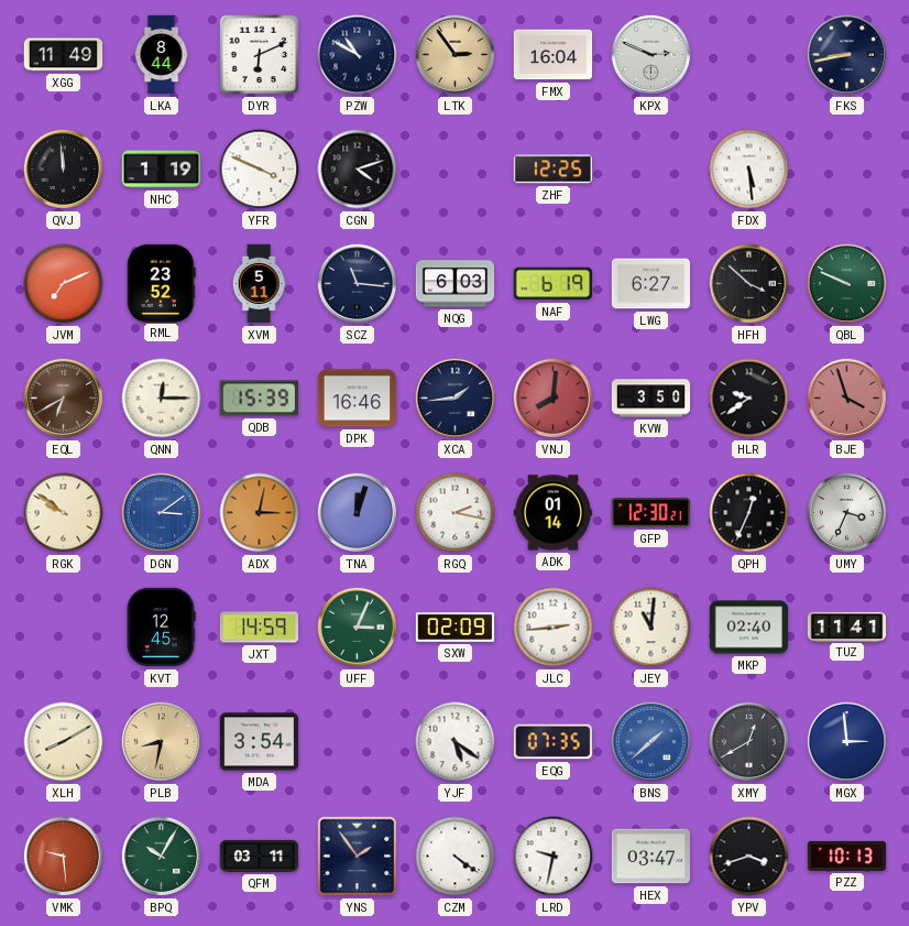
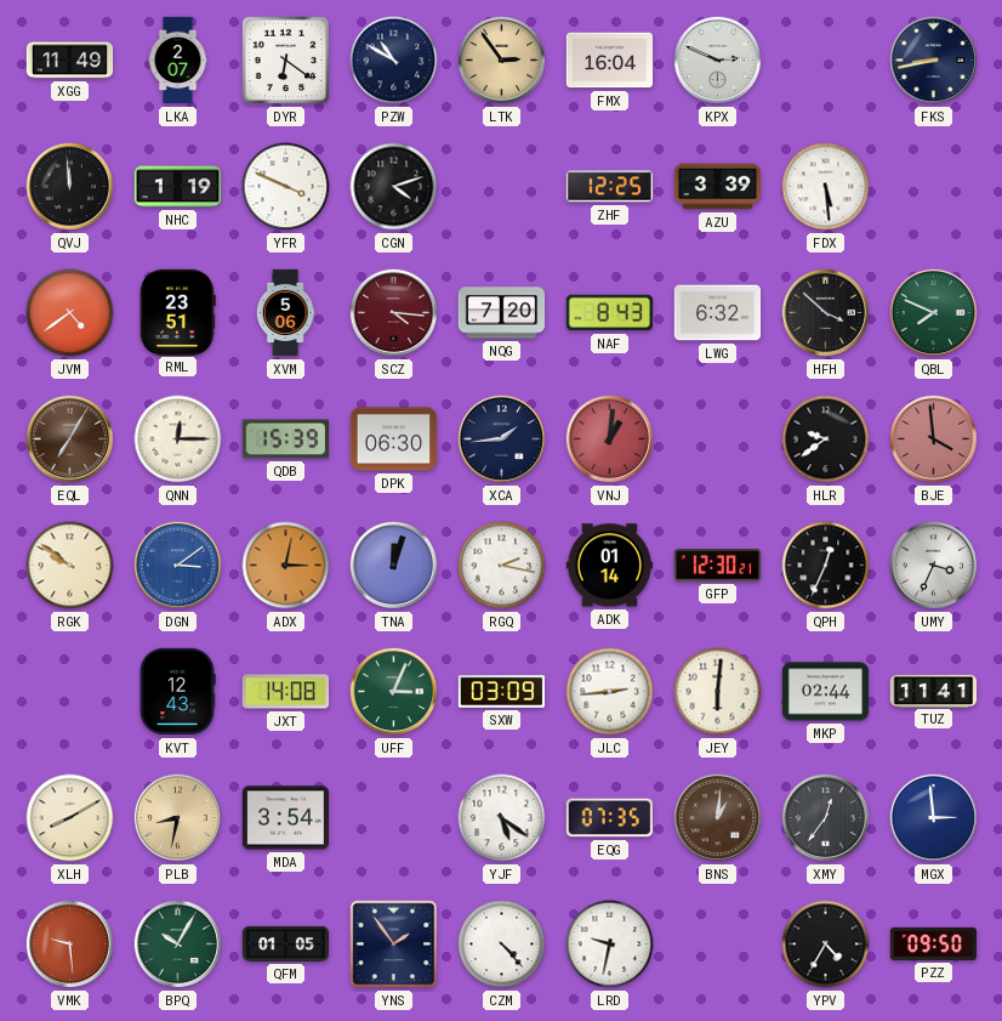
LKA: 8:44 -> 2:07 (178, 61)
DYR: 6:11 -> 6:21 (286, 61)
AZU: none -> 3:39 (718, 187)
JVM: 7:11 -> 4:39 (70, 313)
RML: 23:52 -> 23:51 (178, 312)
XVM: 5:11 -> 5:06 (285, 313)
SCZ: 11:16 -> 4:16 (394, 313)
SCZ dial: navy -> burgundy (394, 313)
NQG: 6:03 -> 7:20 (502, 313)
NAF: 6:19 -> 8:43 (610, 313)
LWG: 6:27 -> 6:32 (718, 313)
QBL: 9:49 -> 7:49 (934, 313)
EQL: 6:40 -> 7:05 (70, 439)
DPK: 16:46 -> 06:30 (394, 439)
VNJ: 8:01 -> 1:01 (610, 439)
KVW: 3:50 -> none (651, 399)
BJE: 3:57 -> 3:59 (934, 439)
KVT: 12:45 -> 12:43 (177, 692)
JXT: 14:59 -> 14:08 (286, 692)
SXW: 02:09 -> 03:09 (502, 692)
JEY: 11:01 -> 6:01 (718, 692)
MKP: 02:40 -> 02:44 (826, 692)
BNS: 1:38 -> 1:01 (718, 818)
BNS dial: blue -> brown (718, 818)
XMY: 12:40 -> 12:36 (826, 818)
QFM: 03:11 -> 01:05 (286, 943)
CZM: 4:21 -> 4:23 (502, 945)
HEX: 03:47 -> none (651, 857)
YPV: 3:42 -> 4:35 (826, 945)
PZZ: 10:13 -> 09:50 (934, 943)
